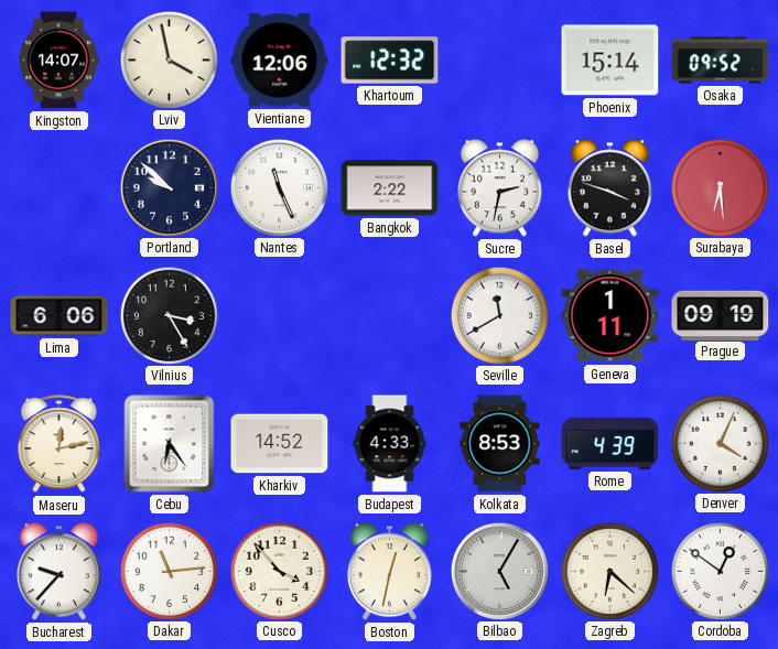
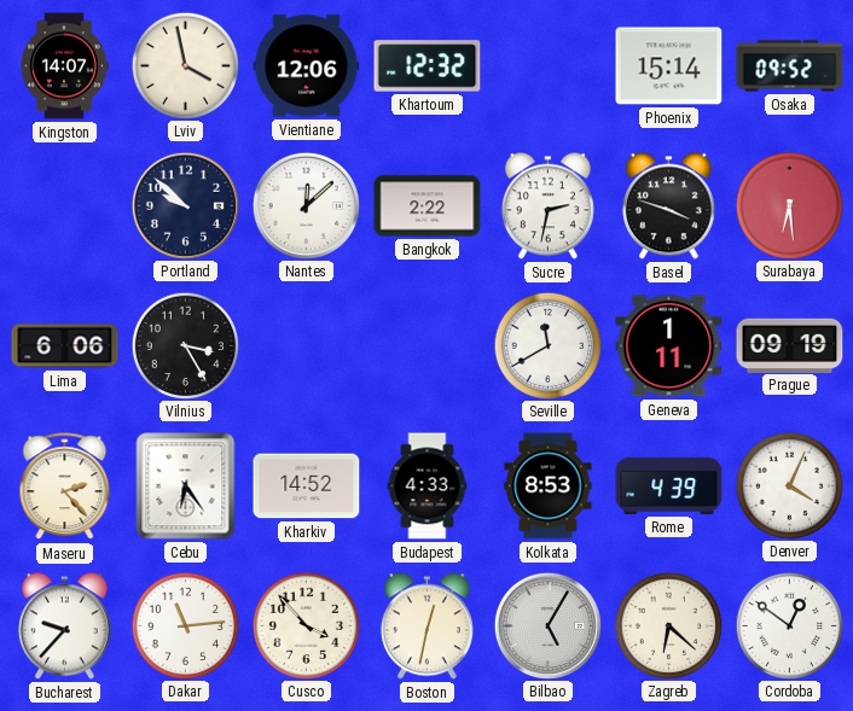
Nantes: 11:26 -> 12:08 (306, 205)
Maseru: 12:13 -> 2:23 (65, 486)
